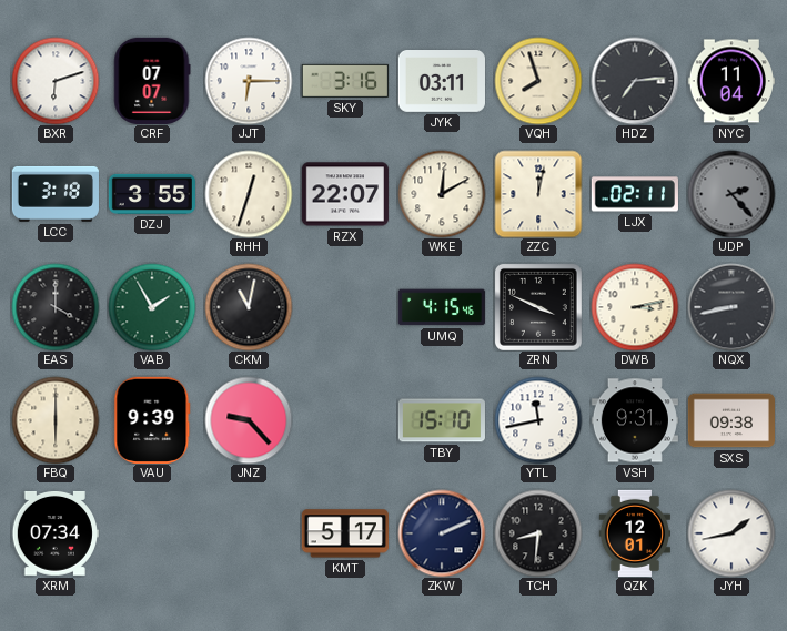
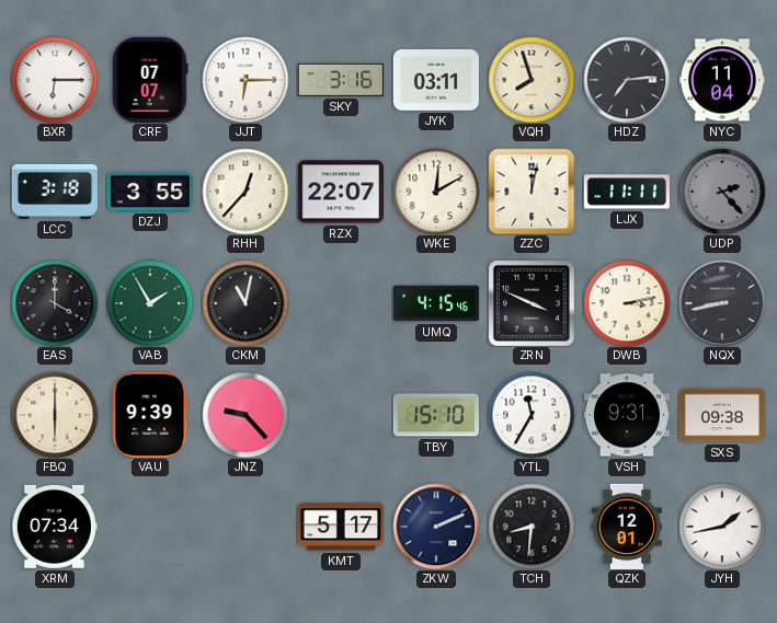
BXR: 6:12 -> 6:15 (55, 80)
RHH: 12:33 -> 12:37 (245, 192)
LJX: 02:11 -> 11:11 (627, 192)
YTL: 11:43 -> 11:35 (532, 415)
